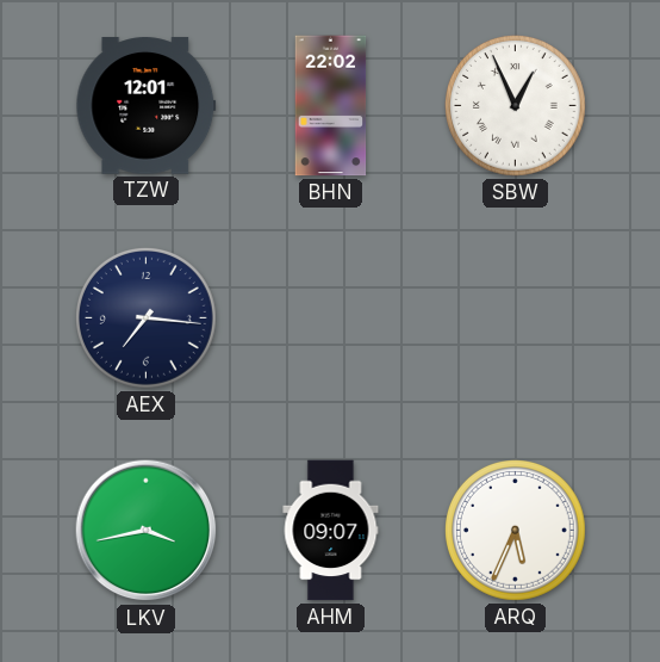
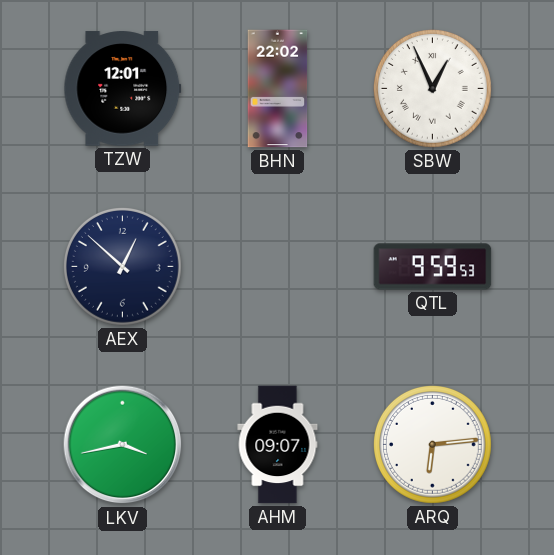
AEX: 7:16 -> 12:52 (123, 267)
QTL: none -> 9:59 (433, 267)
ARQ: 5:34 -> 6:14 (433, 445)
